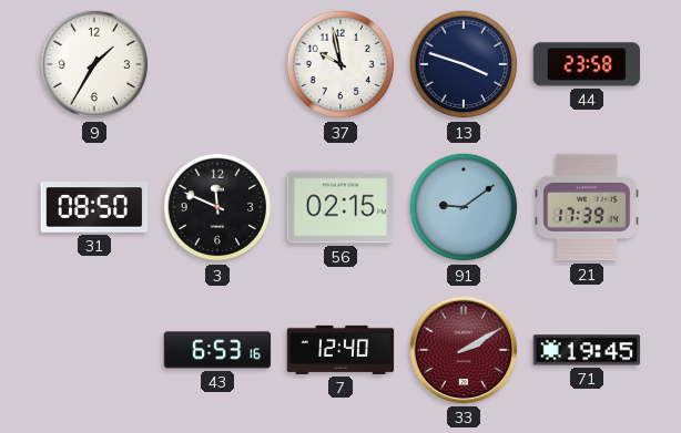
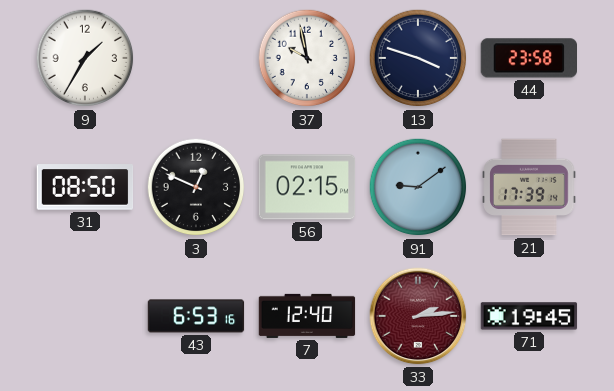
3: 11:49 -> 12:49 (196, 187)
33: 2:10 -> 2:14 (418, 316)
